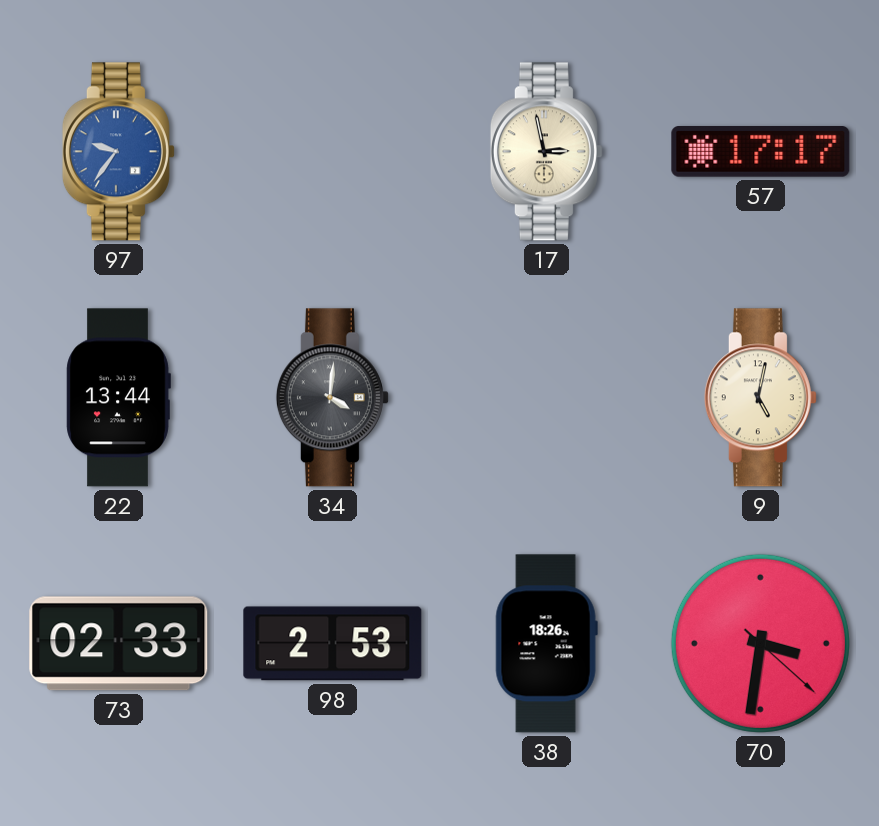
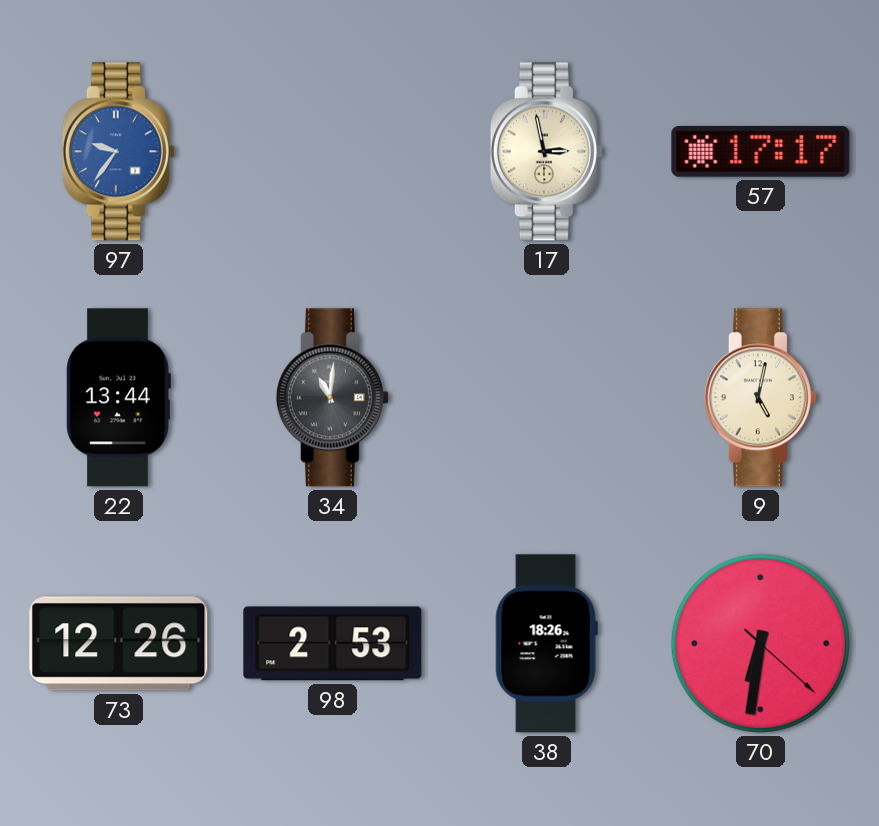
34: 4:01 -> 11:01 (332, 398)
73: 02:33 -> 12:26 (119, 644)
70: 3:31 -> 6:31 (760, 643)
